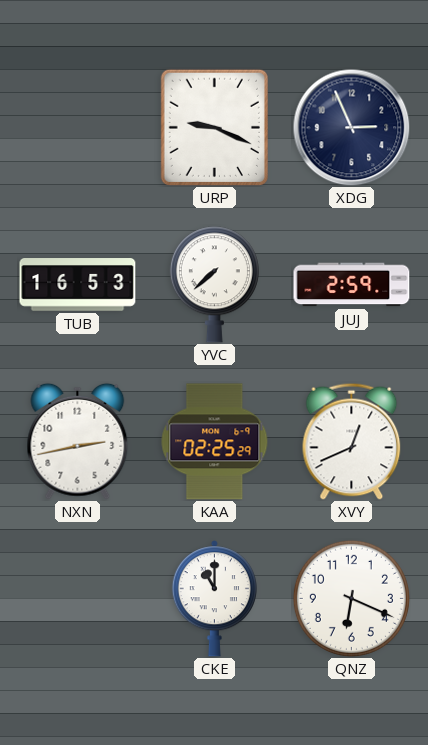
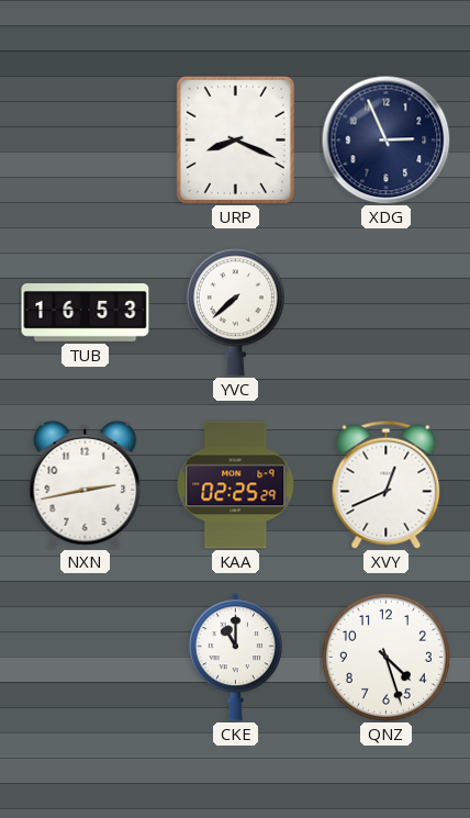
URP: 9:19 -> 8:19 (235, 139)
JUJ: 2:59 -> none (352, 285)
QNZ: 6:19 -> 4:27 (385, 657)
